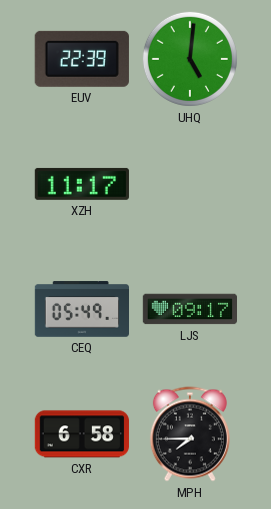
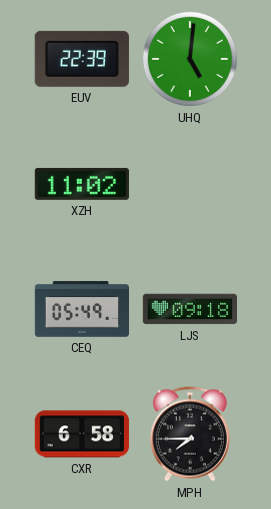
XZH: 11:17 -> 11:02 (81, 184)
LJS: 09:17 -> 09:18 (190, 309)
